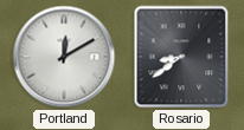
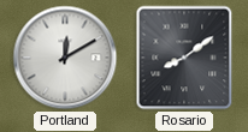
Rosario: 8:39 -> 8:09 (184, 58)
